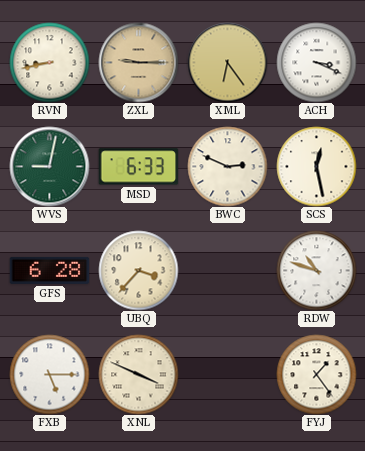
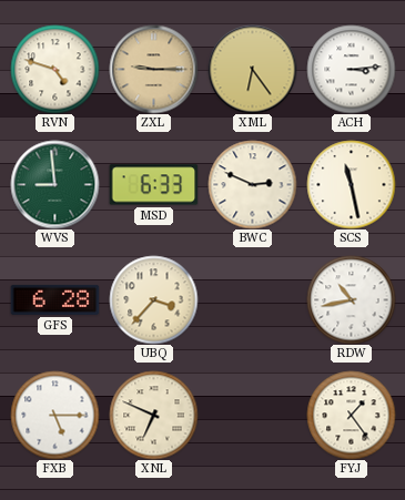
RVN: 8:43 -> 4:48 (54, 69)
ACH: 3:19 -> 3:14 (351, 69)
WVS: 9:02 -> 8:59 (54, 184)
SCS: 12:28 -> 11:28 (351, 184)
RDW: 10:48 -> 10:43 (351, 299)
XNL: 3:49 -> 6:49 (153, 415)
